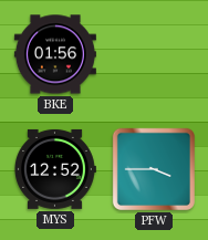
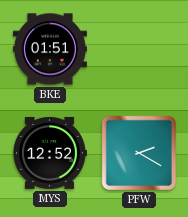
BKE: 01:56 -> 01:51 (50, 49)
PFW: 3:45 -> 2:20 (139, 153)
